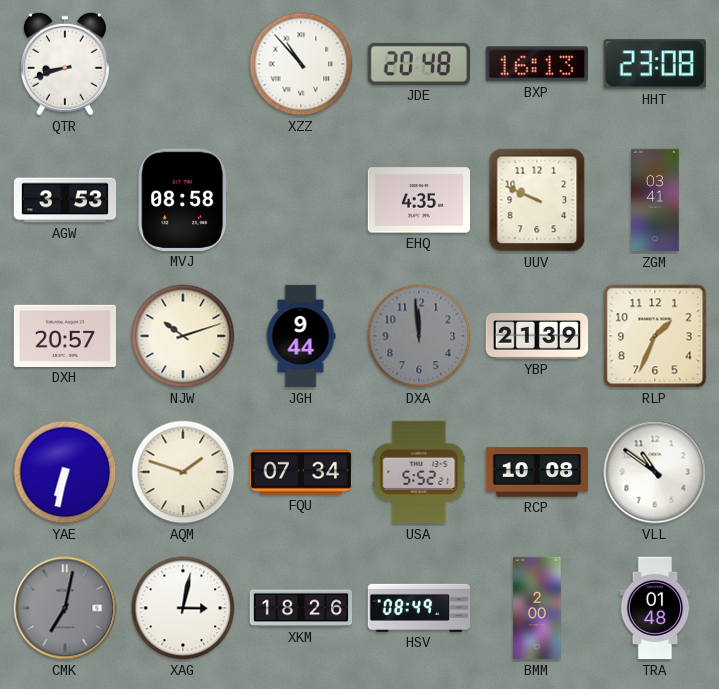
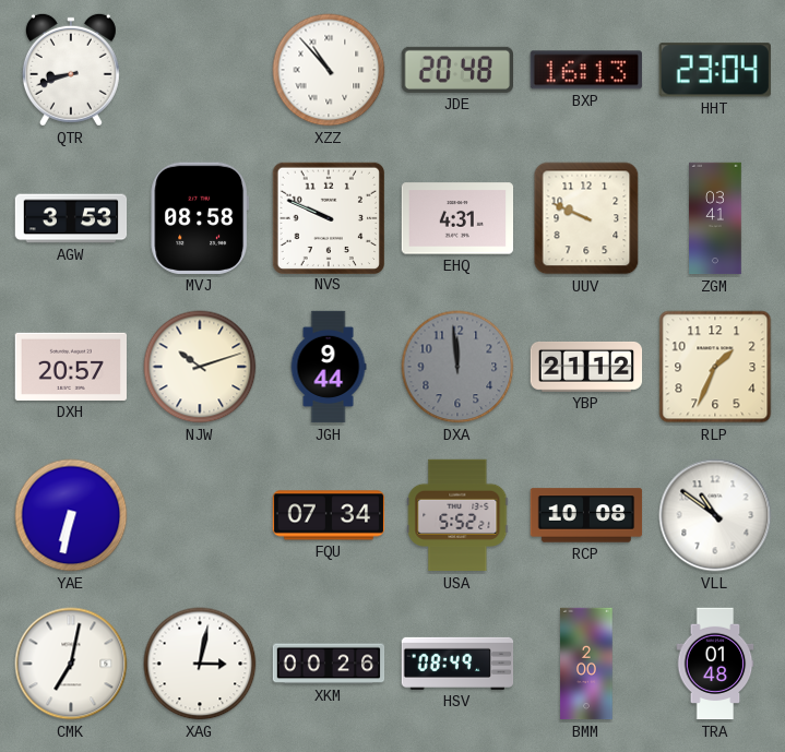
HHT: 23:08 -> 23:04 (715, 70)
NVS: none -> 9:49 (328, 217)
EHQ: 4:35 -> 4:31 (457, 218)
YBP: 21:39 -> 21:12 (586, 367)
AQM: 1:48 -> none (183, 472)
CMK dial: grey -> white (71, 664)
XKM: 18:26 -> 00:26 (329, 664)
